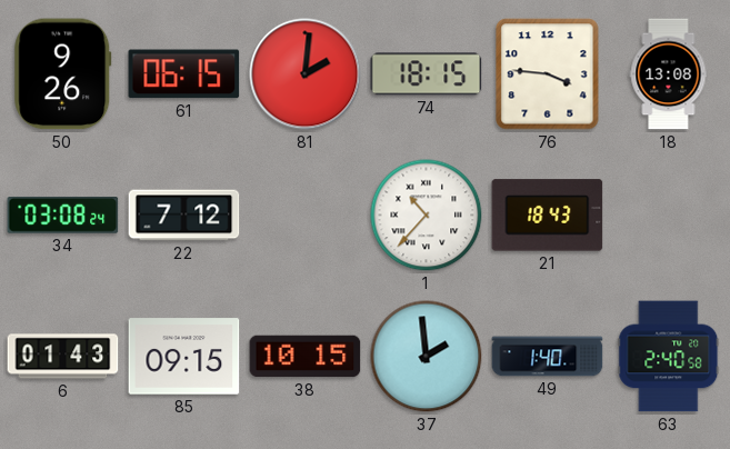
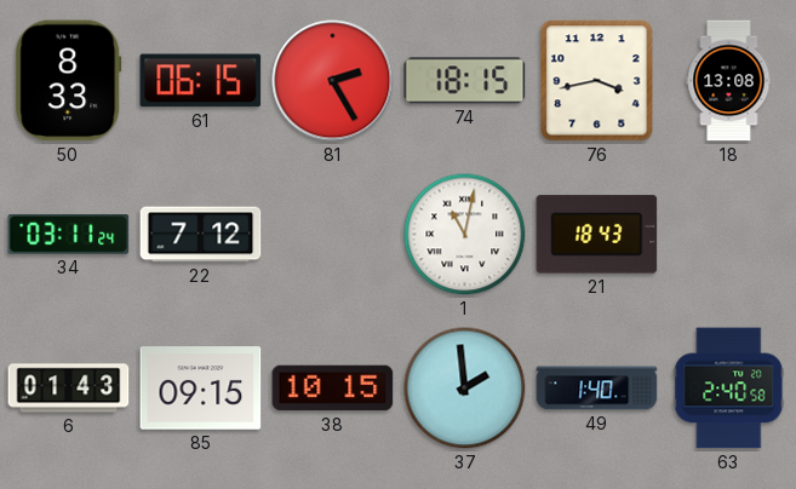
50: 9:26 -> 8:33 (69, 81)
81: 2:01 -> 2:25 (333, 81)
76: 3:46 -> 3:43 (597, 81)
34: 03:08 -> 03:11 (69, 234)
1: 10:37 -> 11:02 (465, 235)
